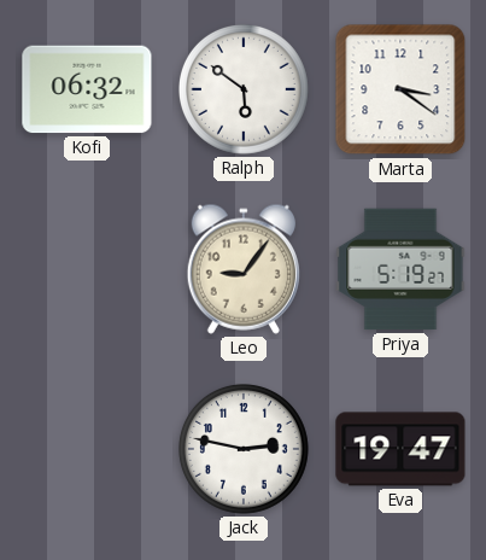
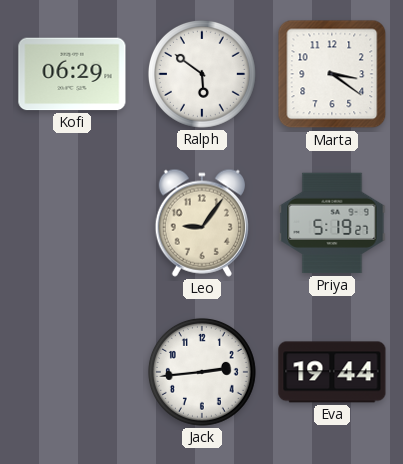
Kofi: 06:32 -> 06:29 (72, 74)
Jack: 2:47 -> 2:44 (202, 372)
Eva: 19:47 -> 19:44 (332, 372)
